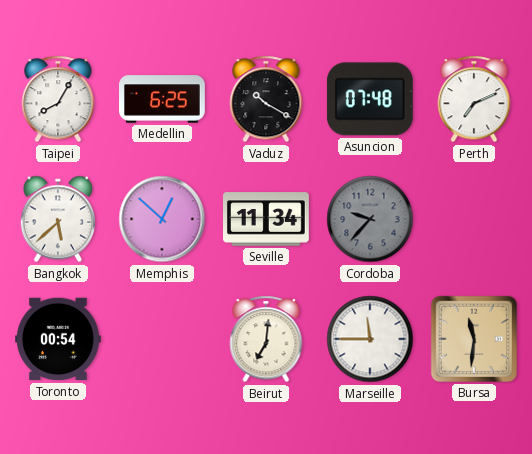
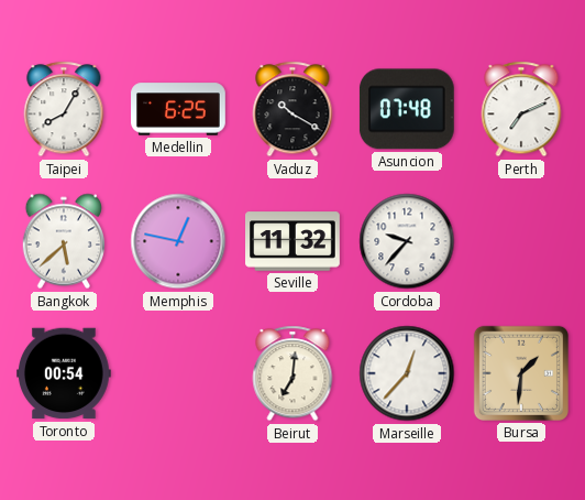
Memphis: 12:52 -> 12:47 (178, 241)
Seville: 11:34 -> 11:32 (294, 241)
Cordoba dial: grey -> white (407, 241)
Marseille: 11:45 -> 12:37 (407, 373)
Bursa: 11:31 -> 1:31 (521, 373)
